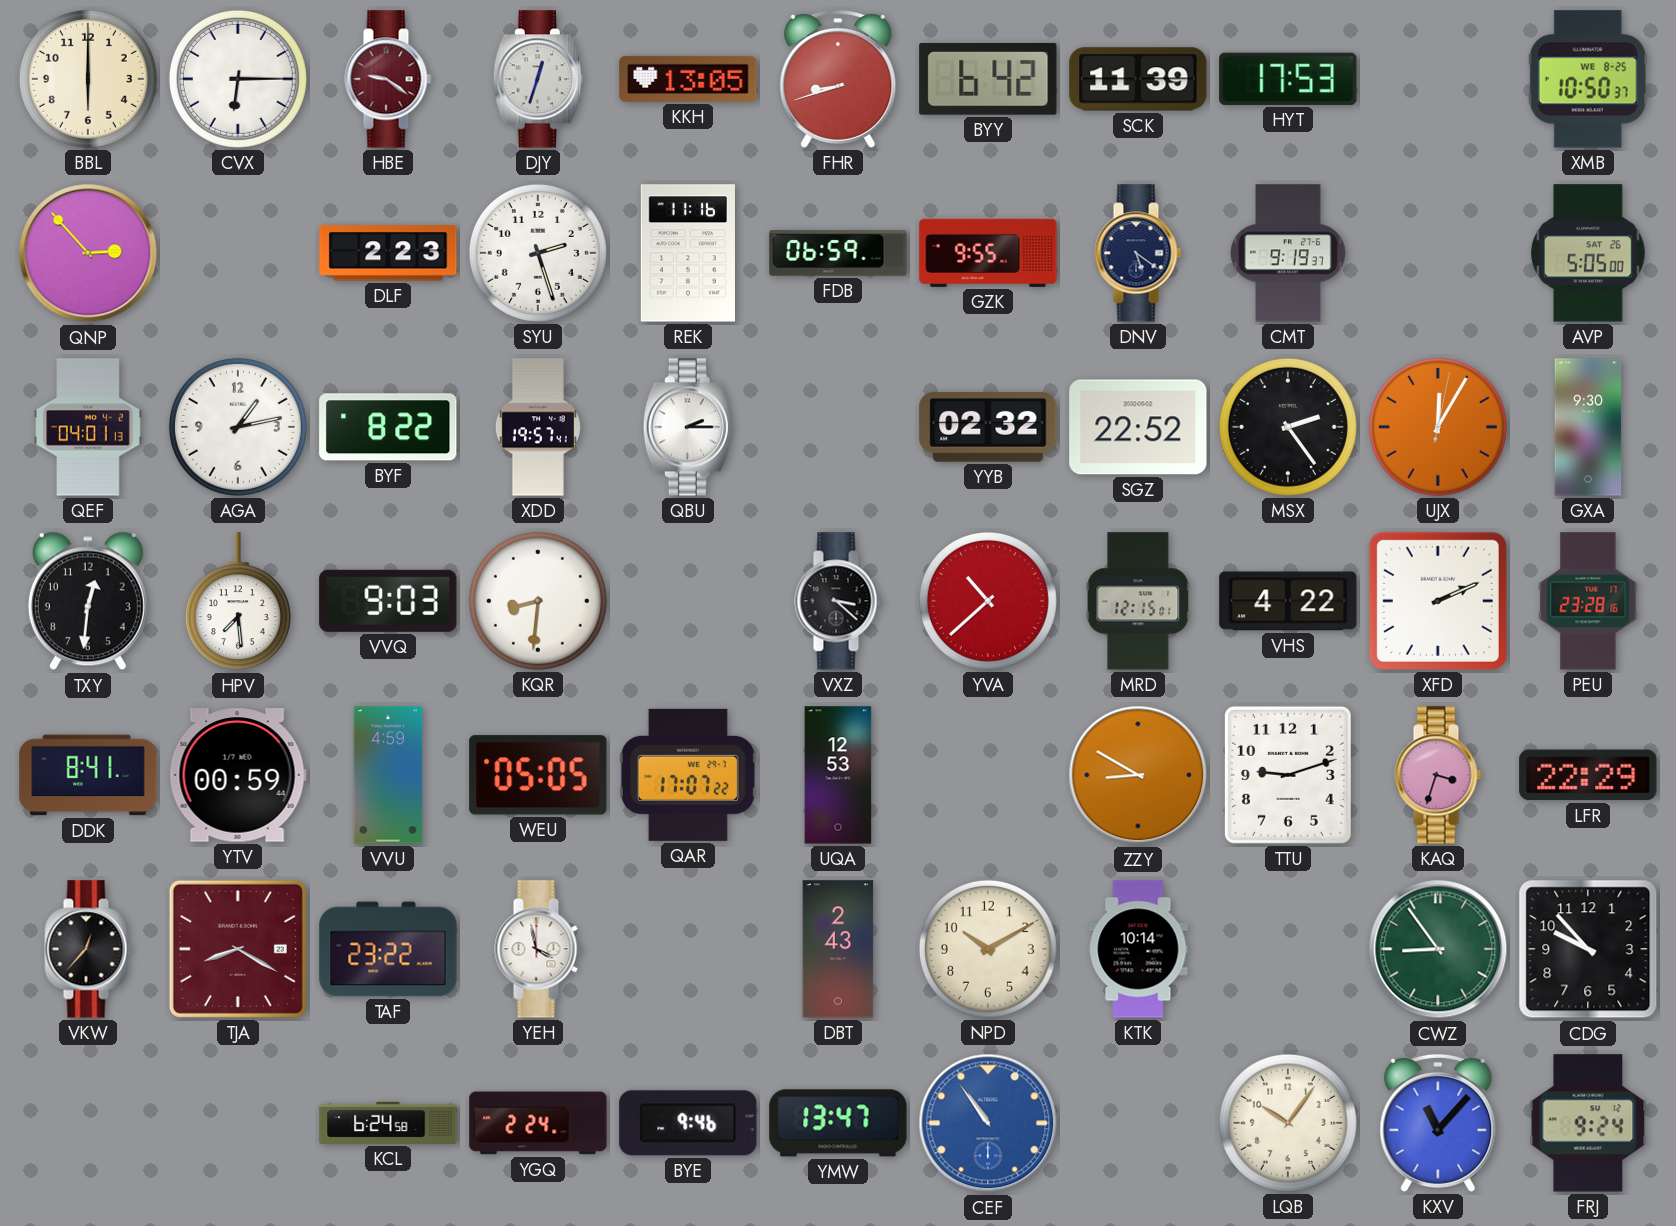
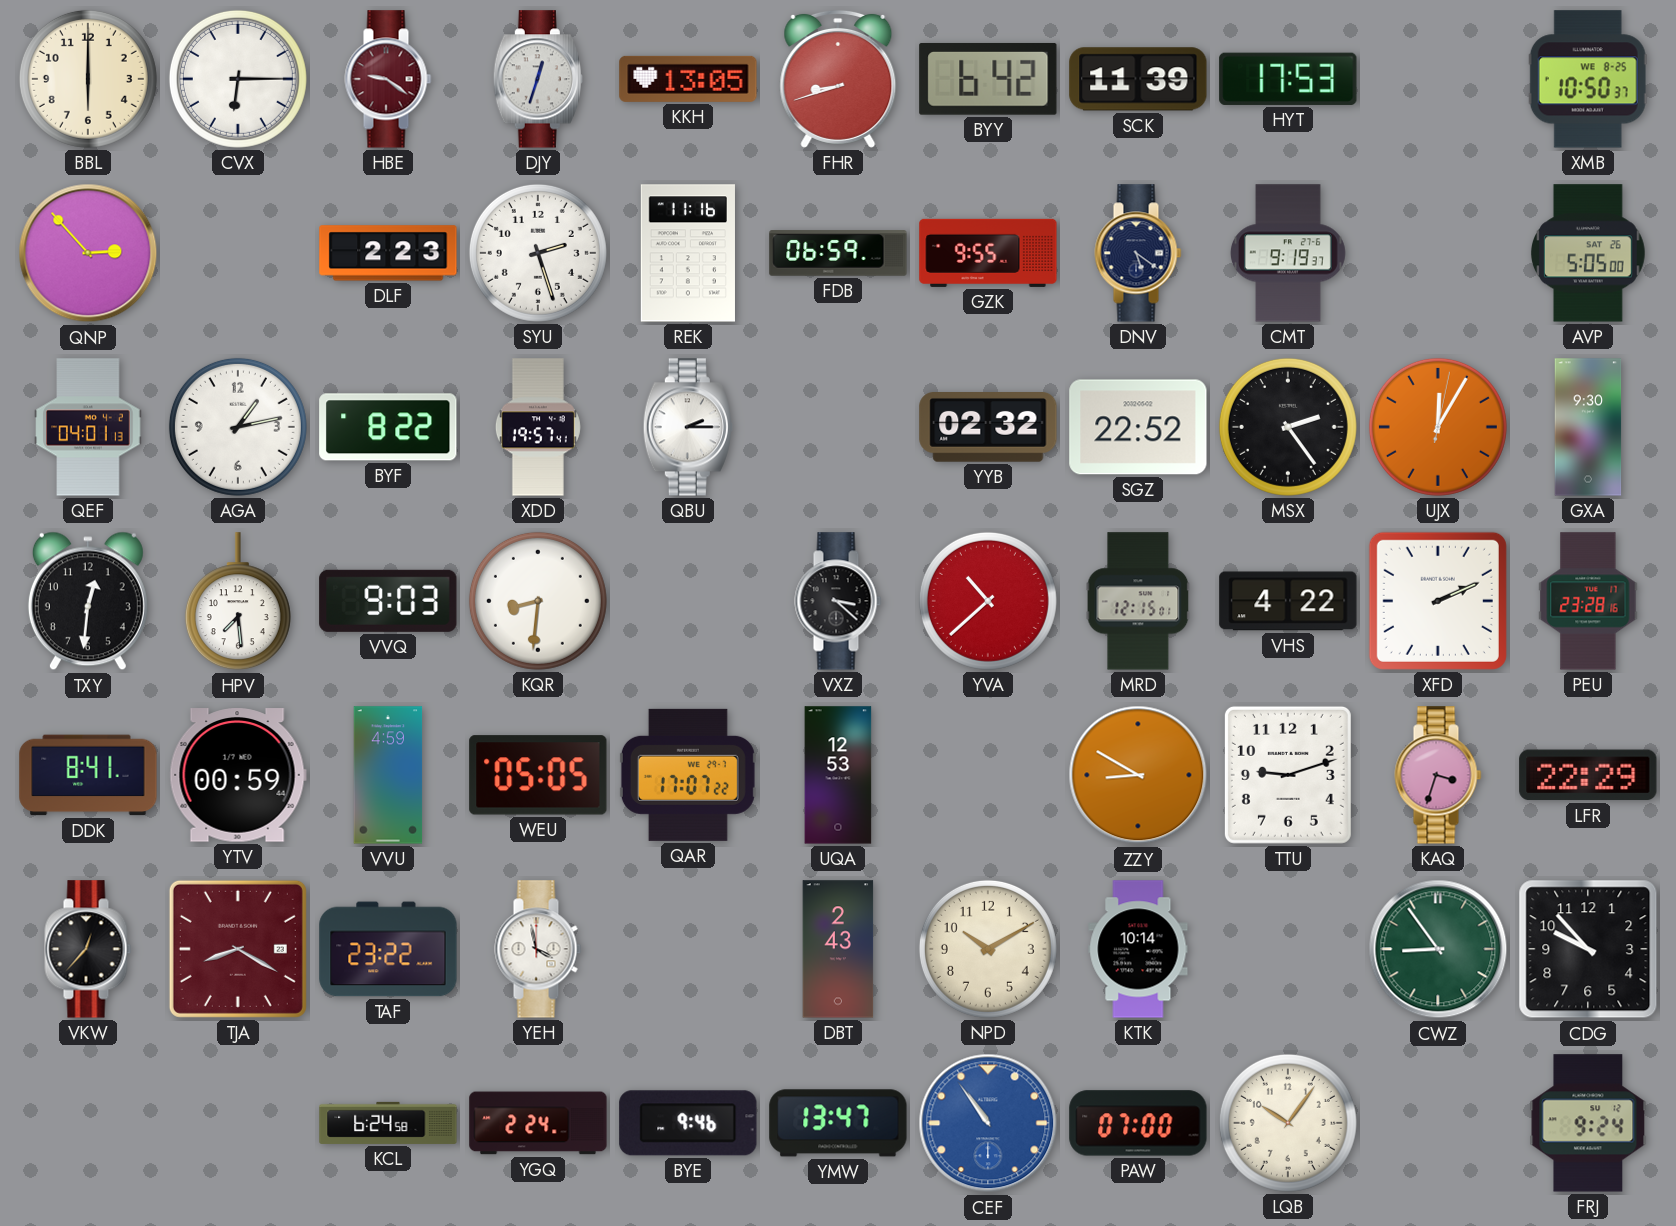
PAW: none -> 07:00 (1138, 1123)
KXV: 11:07 -> none (1438, 1123)
